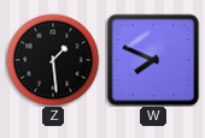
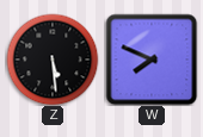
Z: 1:29 -> 5:29 (53, 60)
